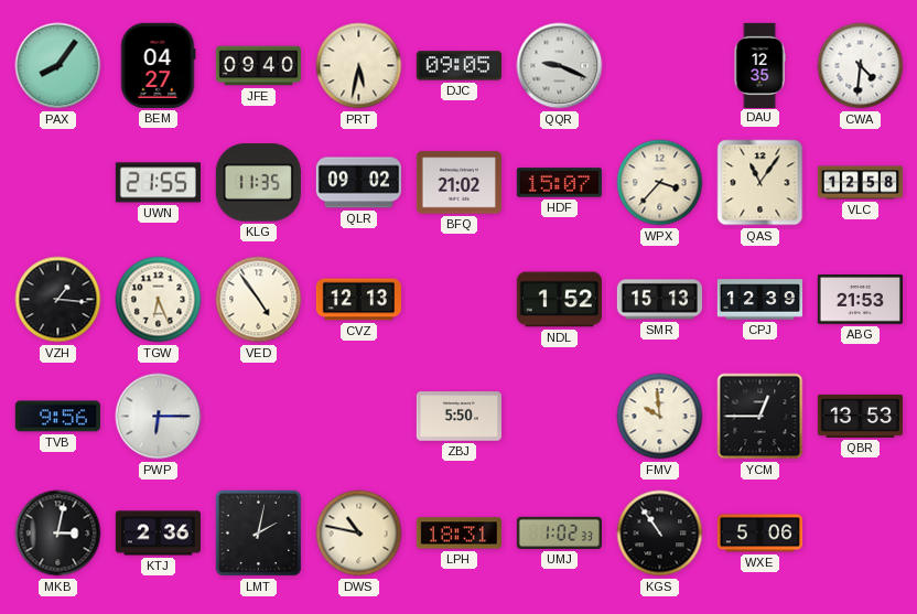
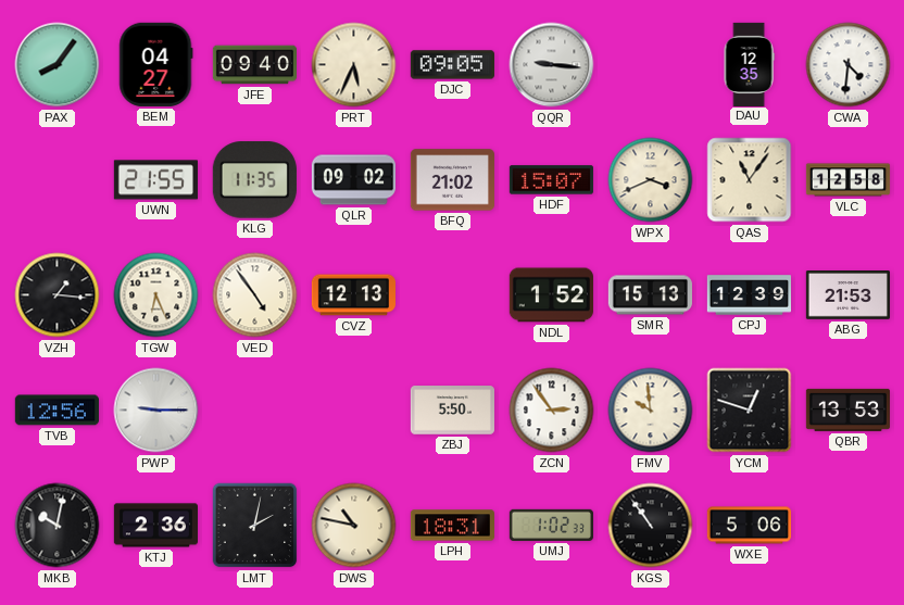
PRT: 5:32 -> 5:34 (354, 65)
QQR: 9:19 -> 9:16 (552, 65)
WPX: 3:37 -> 3:41 (651, 180)
TVB: 9:56 -> 12:56 (56, 411)
PWP: 6:15 -> 9:15 (156, 411)
ZCN: none -> 2:54 (552, 411)
YCM: 12:45 -> 12:48 (750, 411)
MKB: 3:02 -> 10:02 (58, 526)
